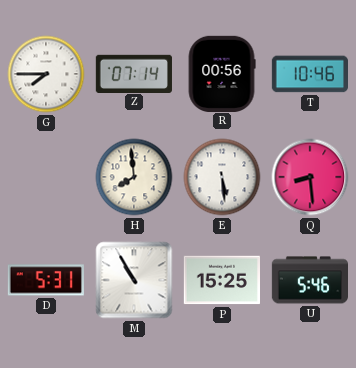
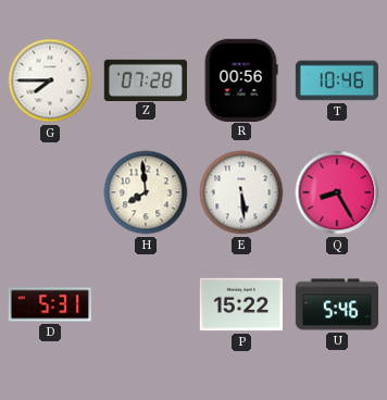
Z: 07:14 -> 07:28 (146, 79)
Q: 8:29 -> 8:25 (337, 192)
M: 10:55 -> none (134, 280)
P: 15:25 -> 15:22 (240, 304)
